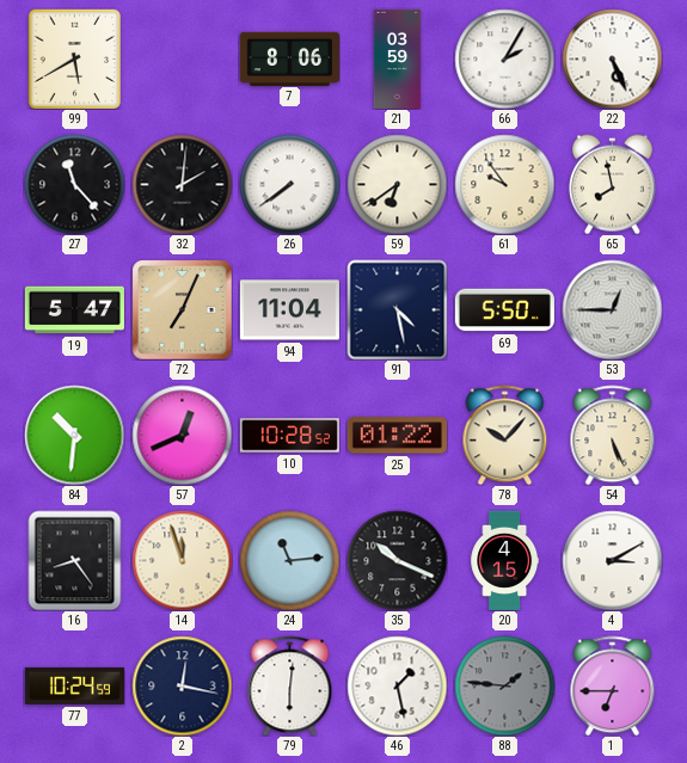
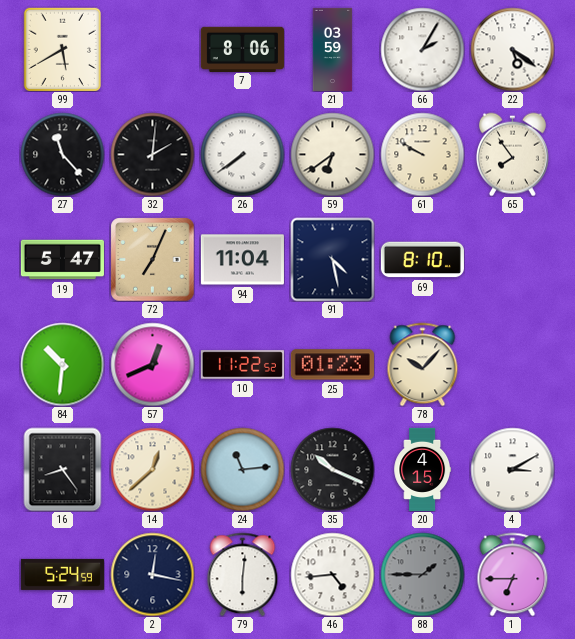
22: 5:26 -> 5:21 (512, 49)
61: 9:54 -> 9:50 (422, 154)
65: 7:58 -> 7:54 (512, 154)
69: 5:50 -> 8:10 (422, 260)
53: 12:45 -> none (612, 309)
10: 10:28 -> 11:22 (242, 365)
25: 01:22 -> 01:23 (332, 365)
54: 5:26 -> none (613, 435)
14: 11:57 -> 12:38 (152, 469)
77: 10:24 -> 5:24 (62, 574)
46: 1:28 -> 4:44 (332, 574)
88: 1:46 -> 1:45 (422, 574)
